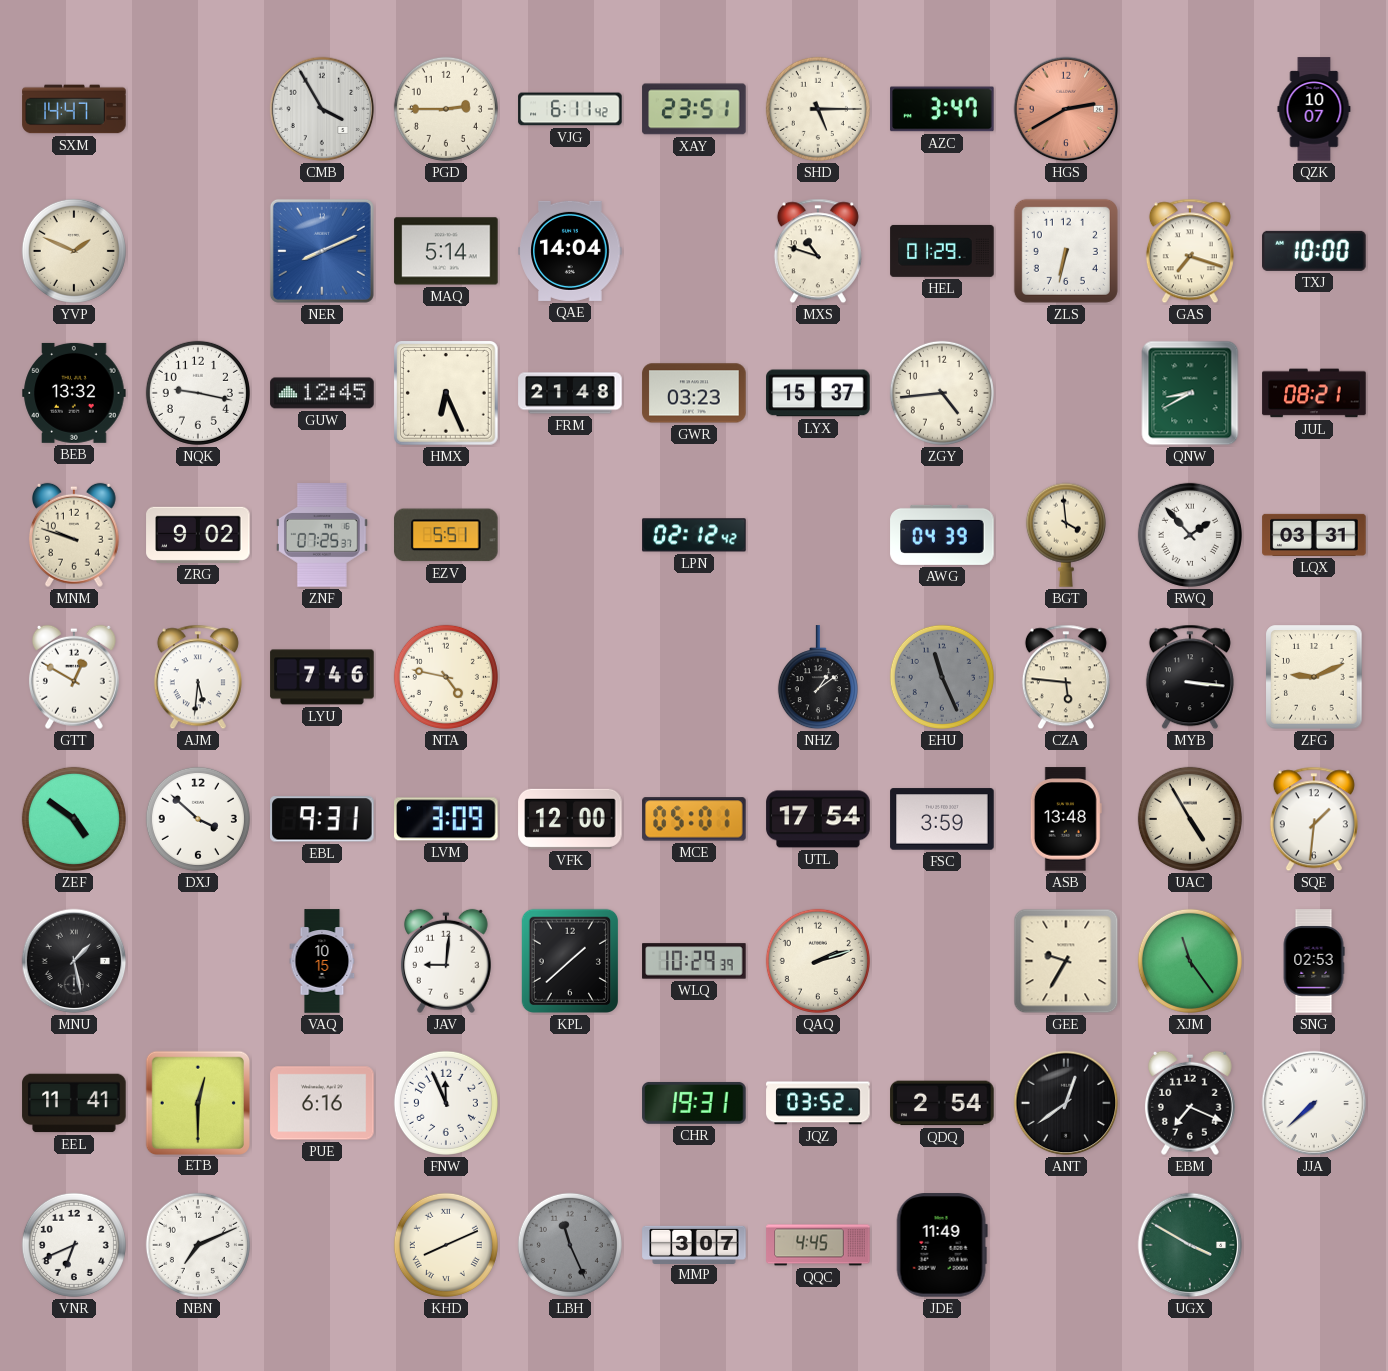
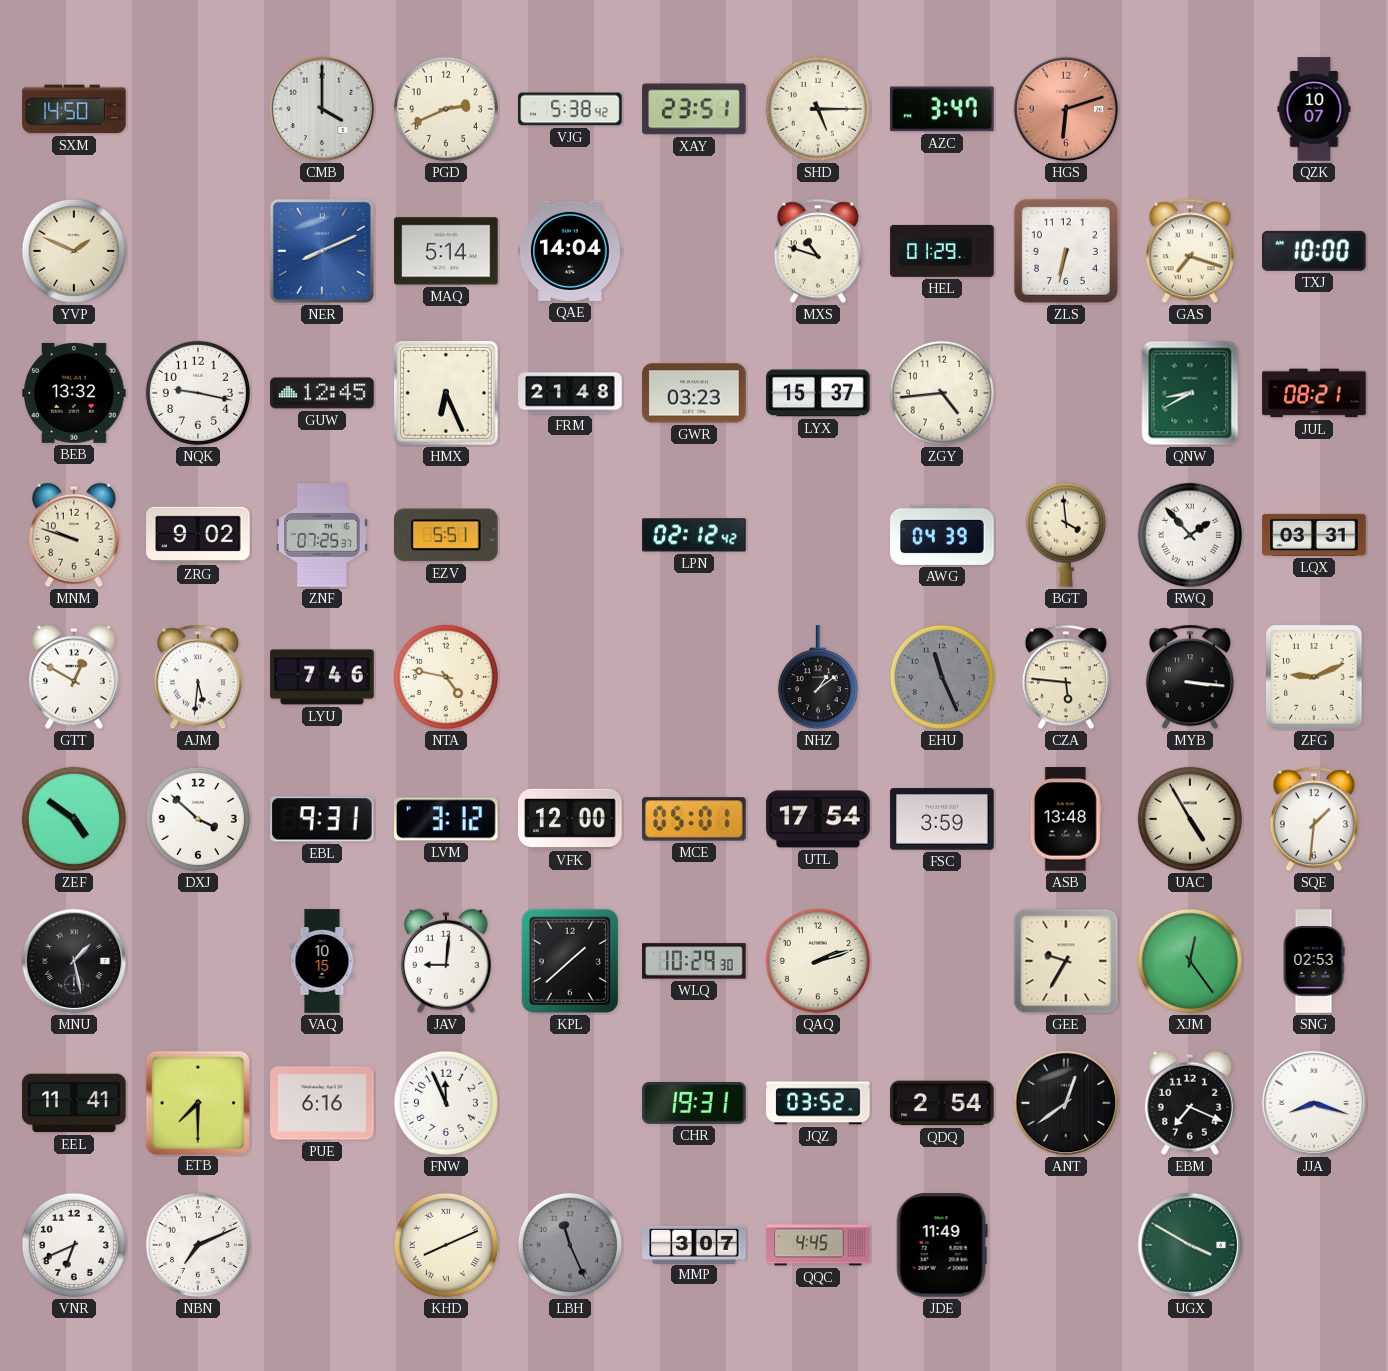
SXM: 14:47 -> 14:50 (74, 109)
CMB: 3:55 -> 4:00 (322, 109)
PGD: 2:45 -> 2:41 (446, 109)
VJG: 6:11 -> 5:38 (570, 109)
HGS: 2:40 -> 6:12 (1066, 109)
LVM: 3:09 -> 3:12 (446, 819)
WLQ: 10:29:39 -> 10:29:30 (694, 961)
XJM: 11:24 -> 12:24 (1190, 961)
ETB: 12:30 -> 7:30 (197, 1102)
JJA: 7:38 -> 8:18 (1314, 1103)
